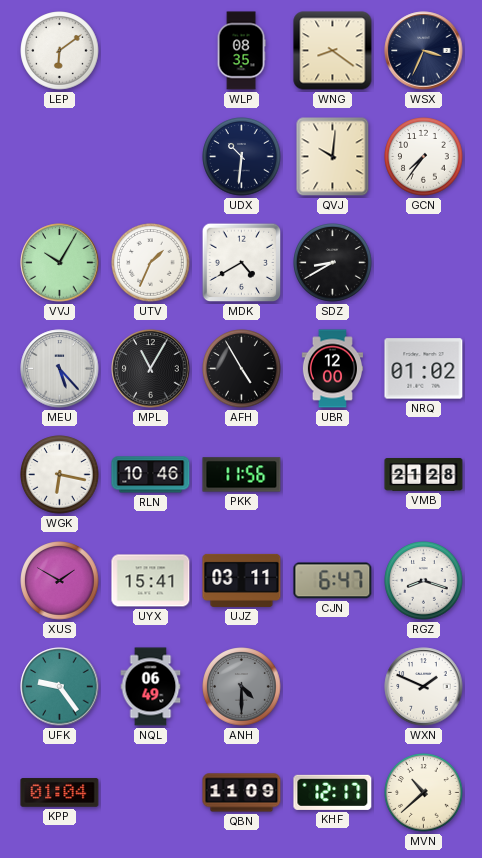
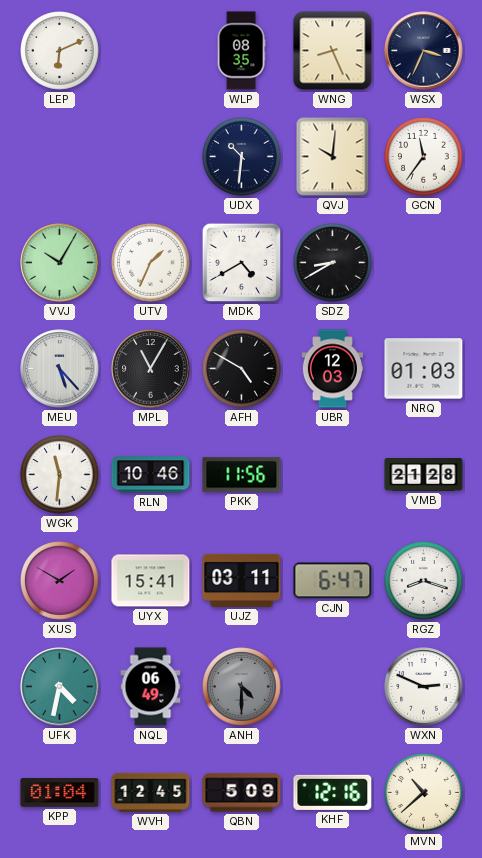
LEP: 6:09 -> 6:11 (60, 51)
WNG: 8:21 -> 8:26 (333, 51)
GCN: 7:36 -> 11:36 (424, 157)
AFH: 4:55 -> 4:50 (242, 369)
UBR: 12:00 -> 12:03 (332, 369)
NRQ: 01:02 -> 01:03 (424, 369)
WGK: 6:17 -> 11:31 (60, 475)
UFK: 9:24 -> 4:32 (60, 687)
WXN: 1:49 -> 2:49 (424, 687)
WVH: none -> 12:45 (151, 792)
QBN: 11:09 -> 5:09 (242, 793)
KHF: 12:17 -> 12:16 (333, 792)
